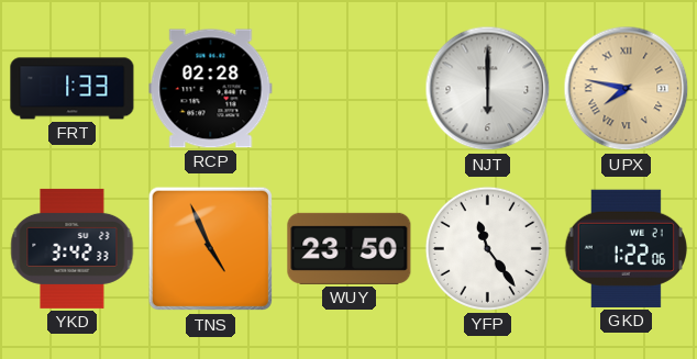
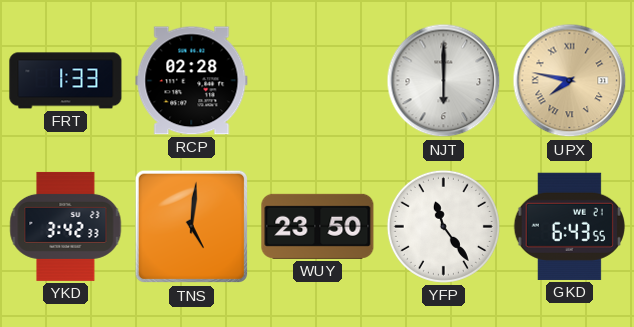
TNS: 4:56 -> 5:01 (192, 227)
GKD: 1:22 -> 6:43 (569, 226)
